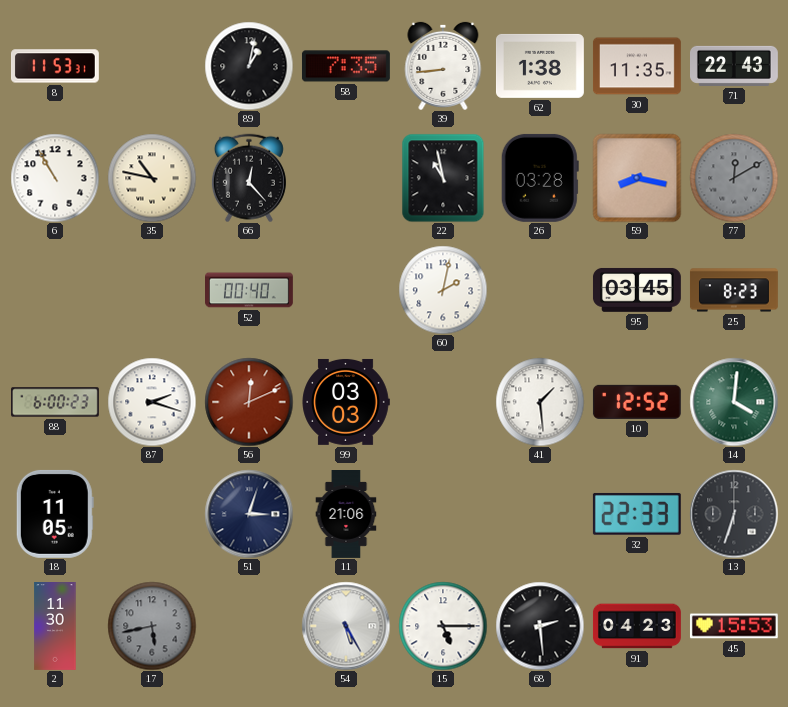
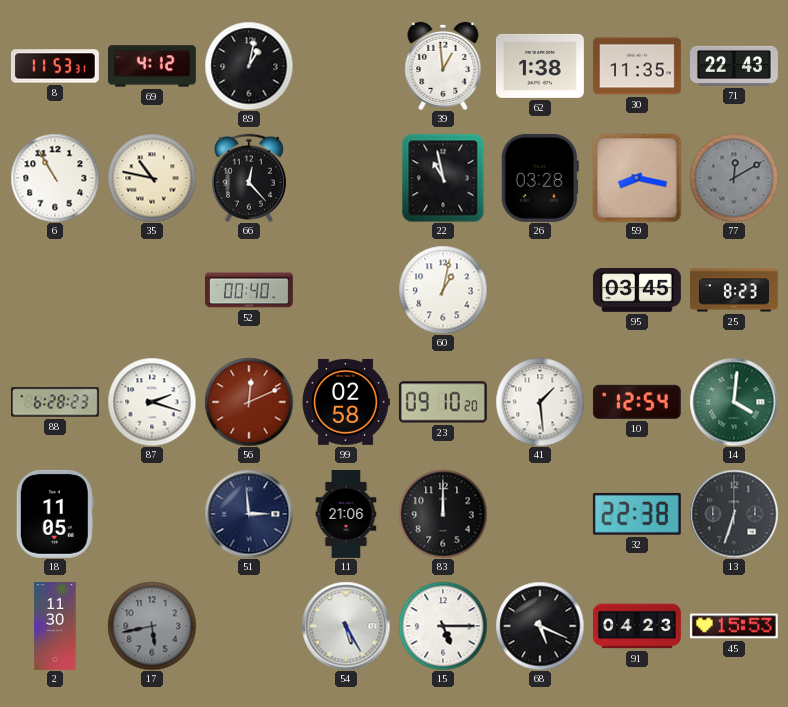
69: none -> 4:12 (152, 66)
58: 7:35 -> none (346, 66)
39: 8:44 -> 12:59 (443, 66)
60: 2:02 -> 1:02 (443, 290)
88: 6:00 -> 6:28 (56, 402)
99: 03:03 -> 02:58 (346, 402)
23: none -> 09:10 (443, 402)
10: 12:52 -> 12:54 (637, 402)
51: 3:03 -> 2:59 (249, 514)
83: none -> 12:00 (443, 514)
32: 22:33 -> 22:38 (637, 514)
68: 2:29 -> 5:19 (540, 626)
